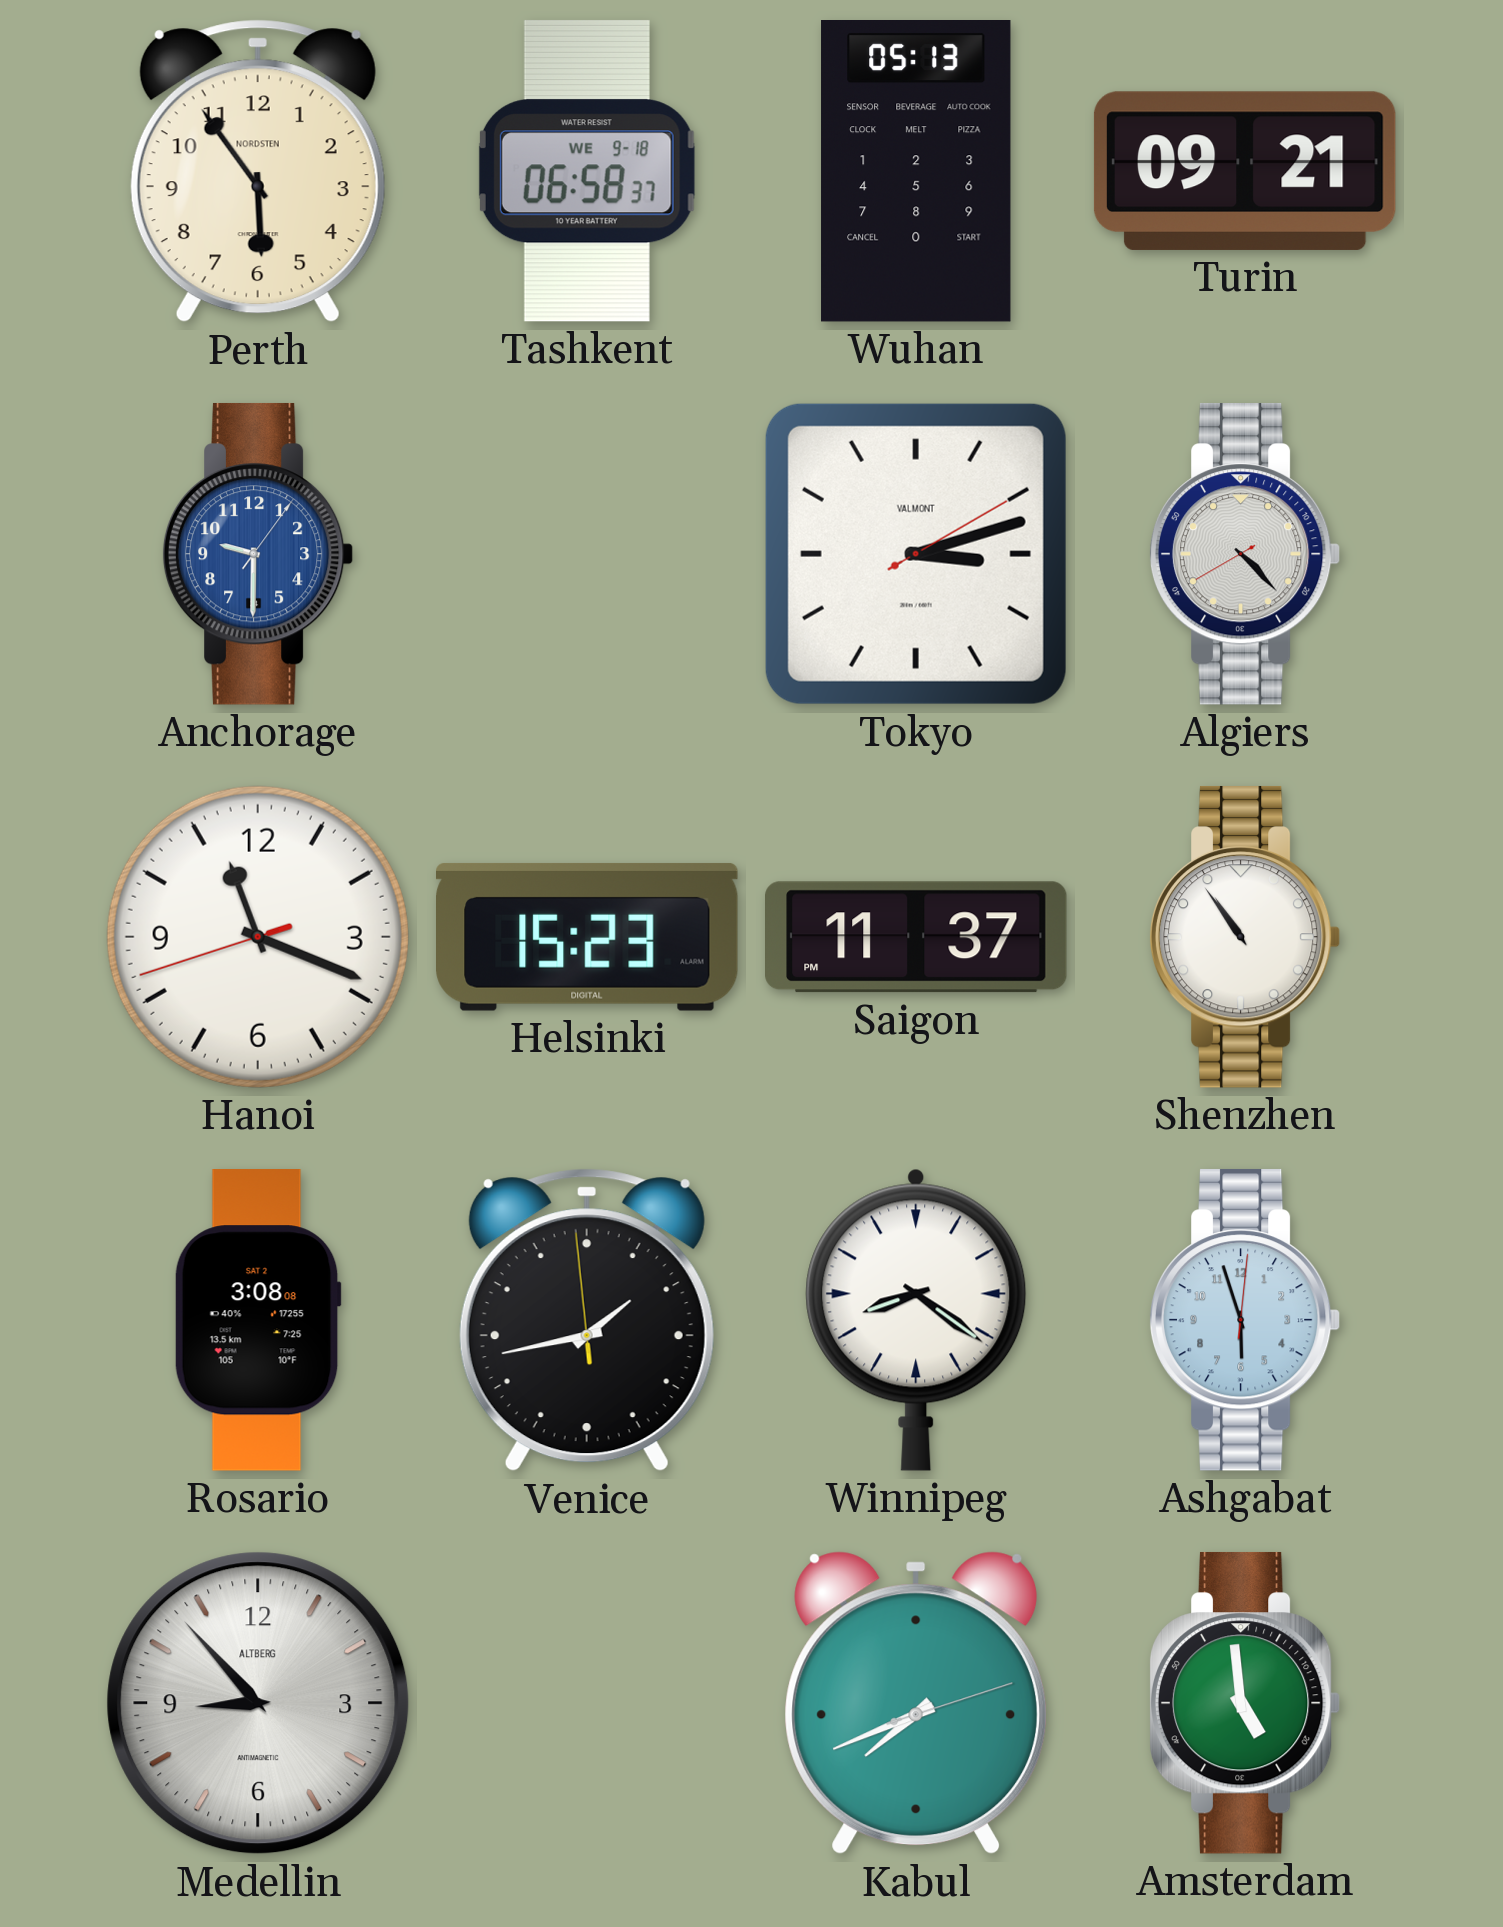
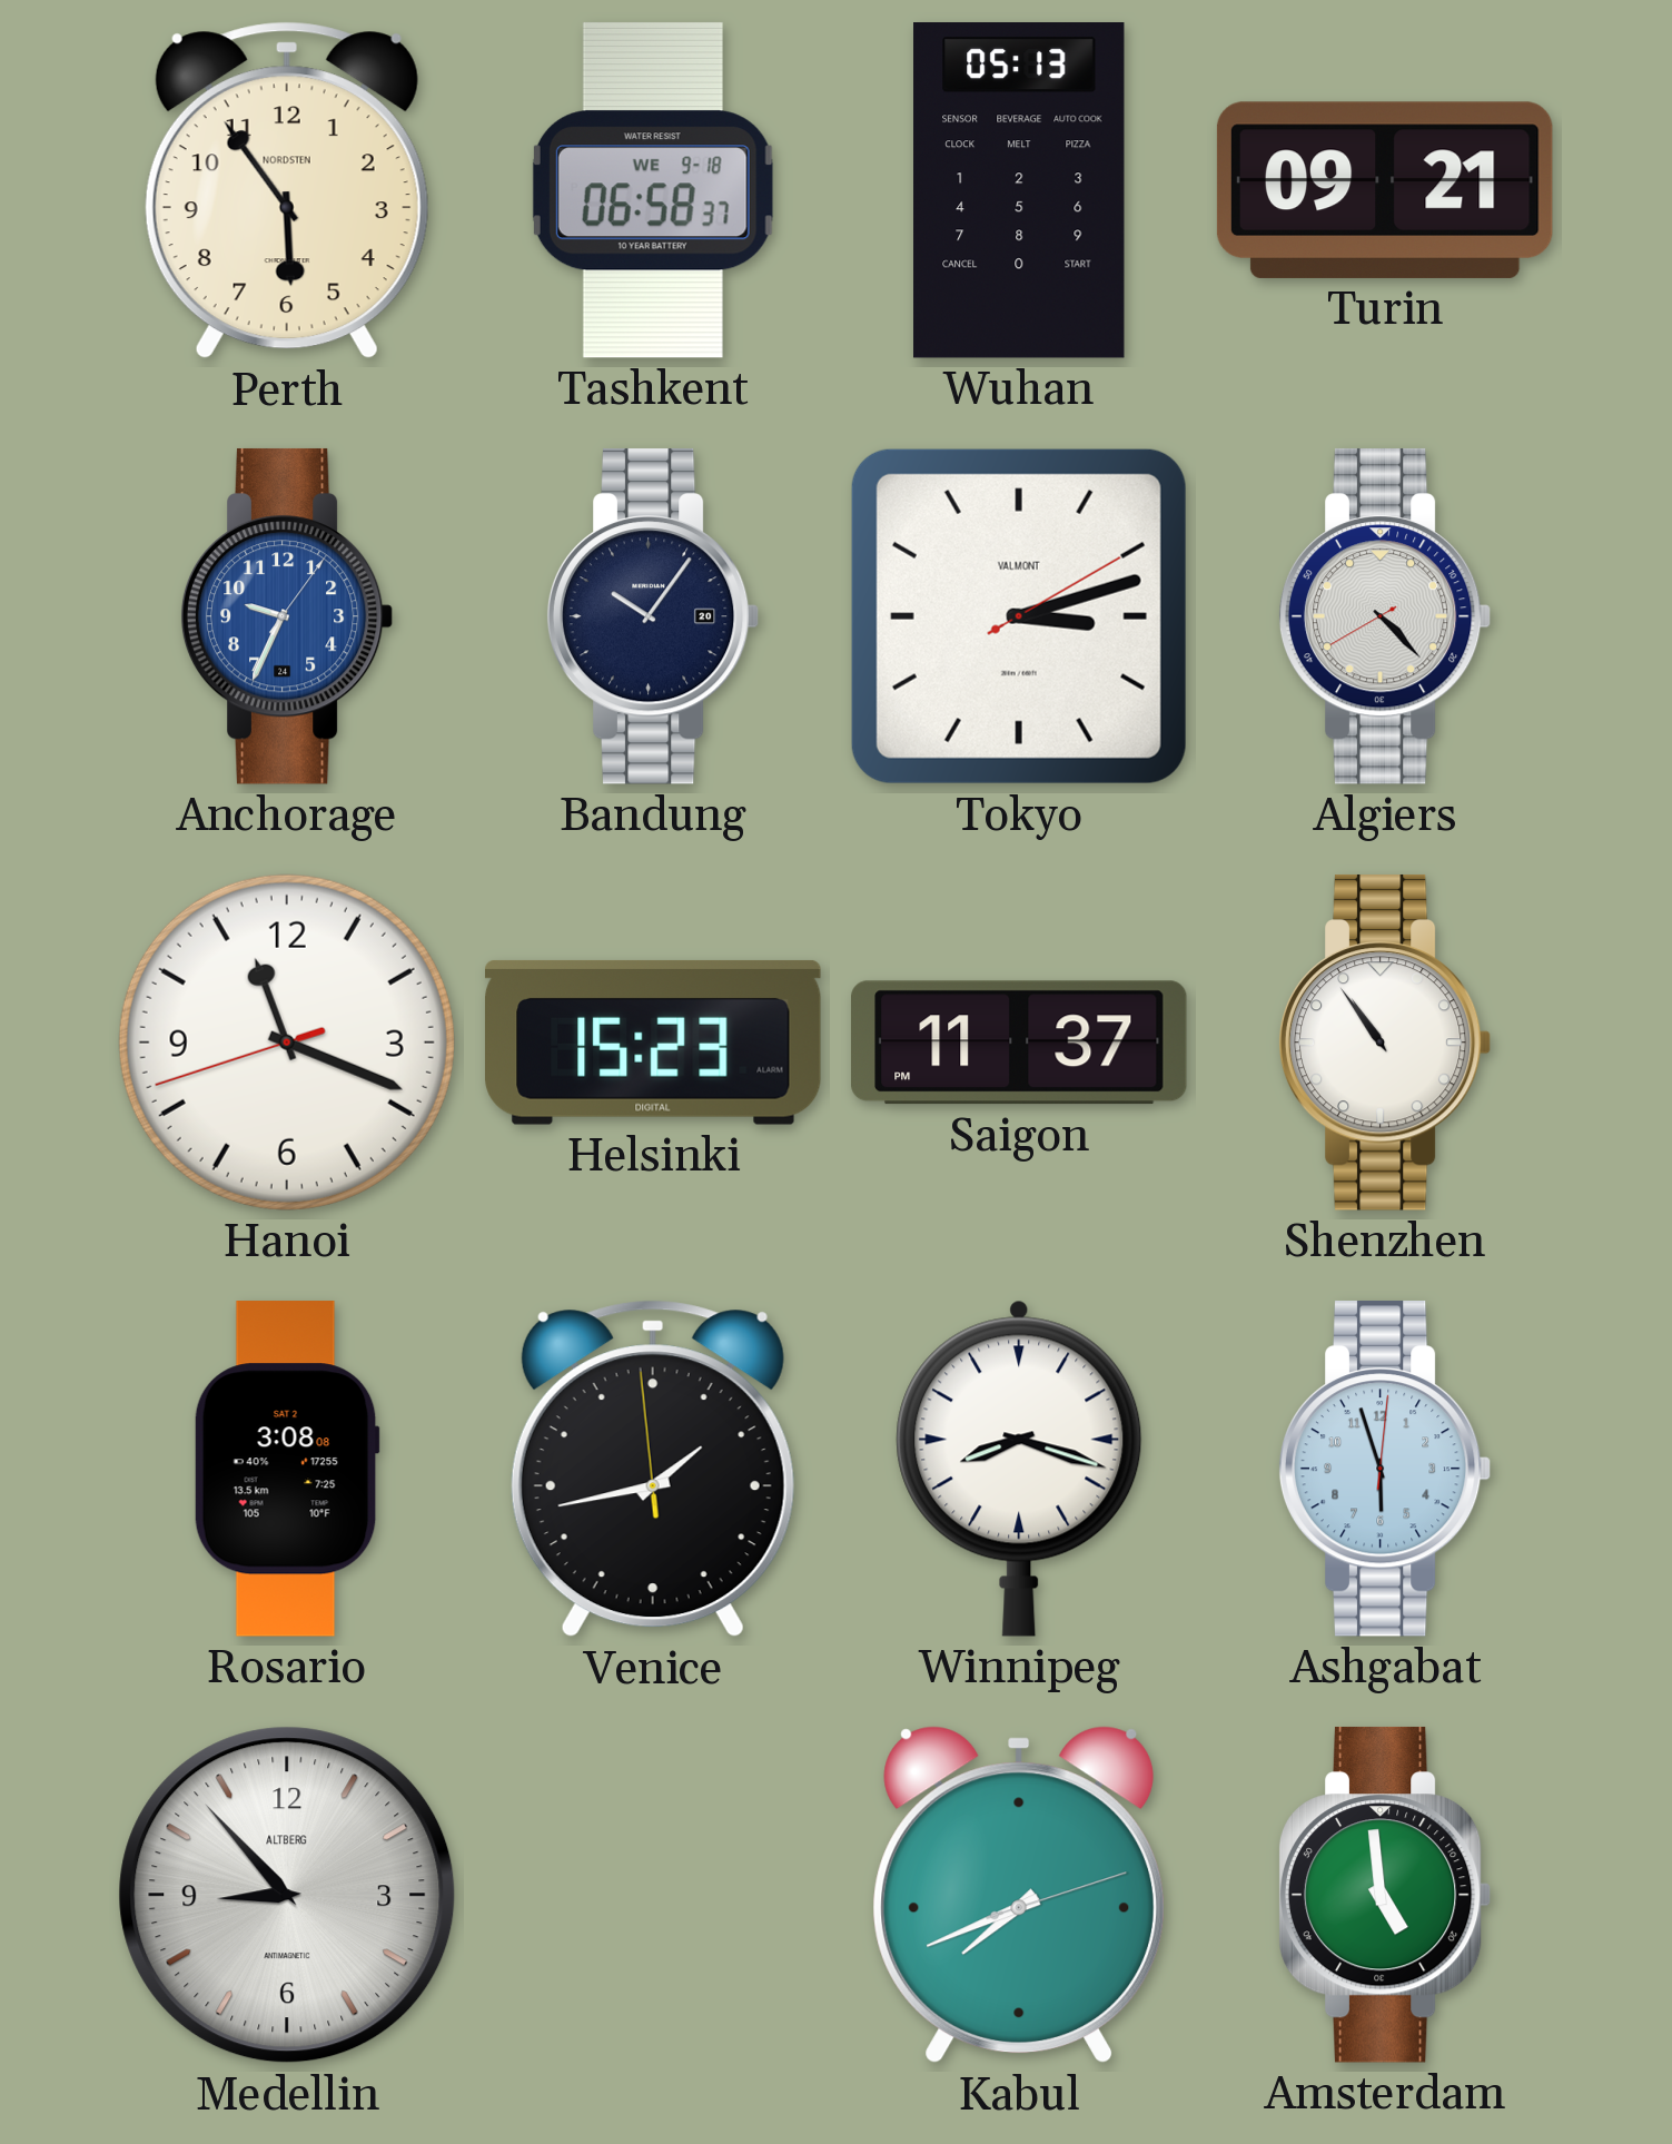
Anchorage: 9:30 -> 9:34 (287, 616)
Bandung: none -> 10:06 (653, 616)
Winnipeg: 8:21 -> 8:18 (1019, 1469)
